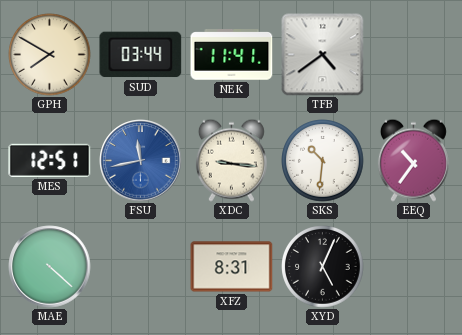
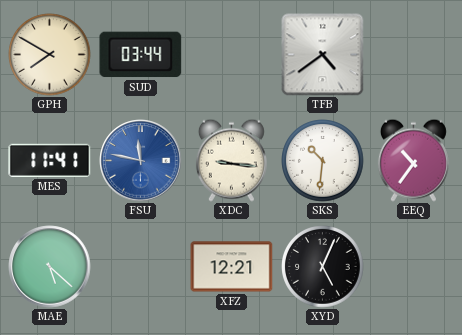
NEK: 11:41 -> none (232, 55)
MES: 12:51 -> 11:41 (50, 160)
FSU: 11:43 -> 11:47 (141, 161)
MAE: 4:22 -> 5:22 (50, 267)
XFZ: 8:31 -> 12:21 (232, 267)
